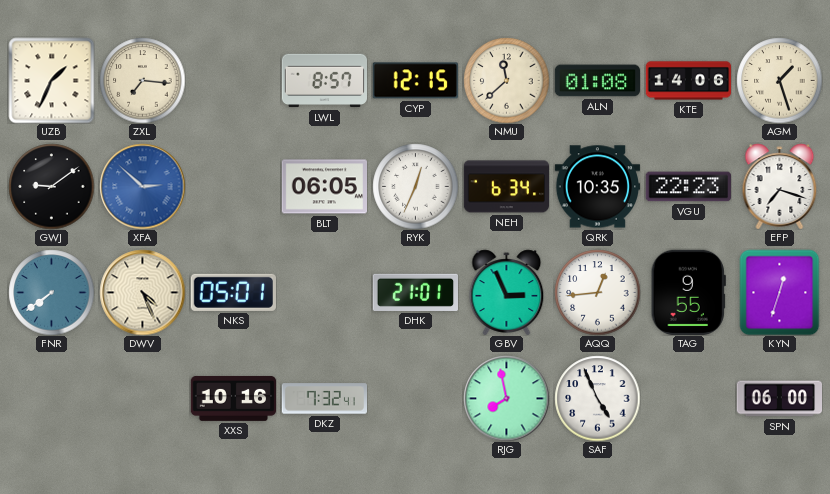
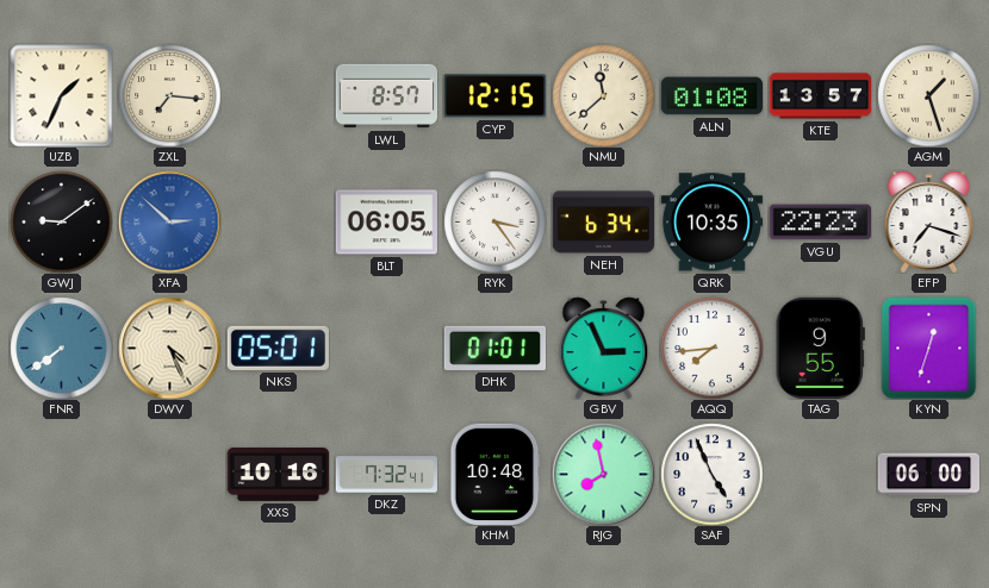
KTE: 14:06 -> 13:57 (820, 96)
RYK: 12:34 -> 3:24 (494, 221)
DHK: 21:01 -> 01:01 (494, 348)
AQQ: 12:44 -> 7:44 (711, 348)
KHM: none -> 10:48 (496, 474)
